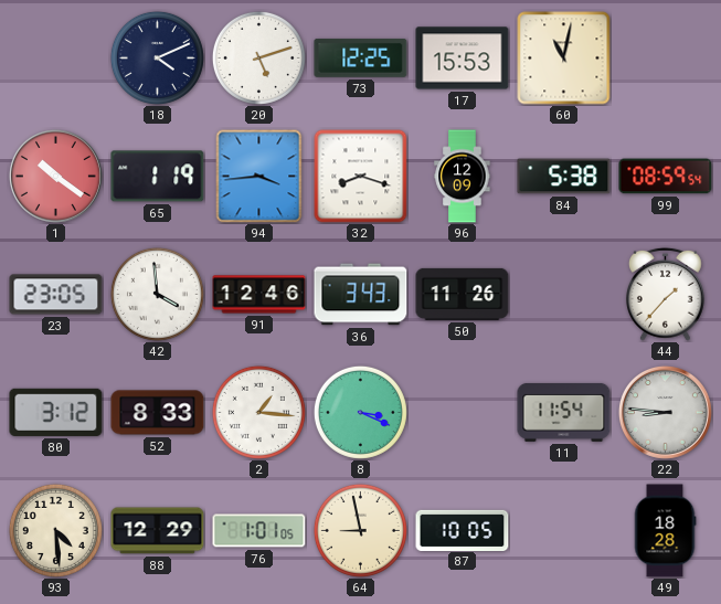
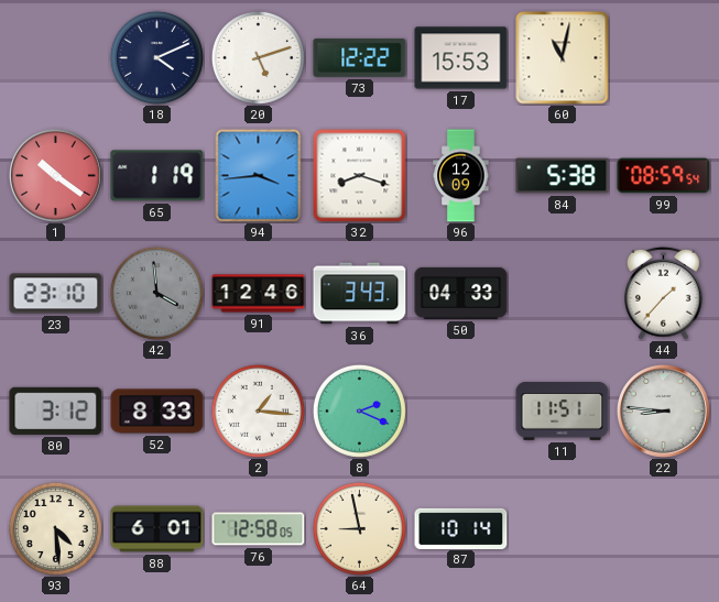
73: 12:25 -> 12:22 (360, 57)
23: 23:05 -> 23:10 (56, 294)
42 dial: white -> grey (156, 293)
50: 11:26 -> 04:33 (461, 293)
8: 3:19 -> 2:19 (359, 411)
11: 11:54 -> 11:51 (563, 412)
88: 12:29 -> 6:01 (157, 529)
76: 1:01 -> 12:58 (259, 529)
87: 10:05 -> 10:14 (461, 528)
49: 18:28 -> none (665, 531)
